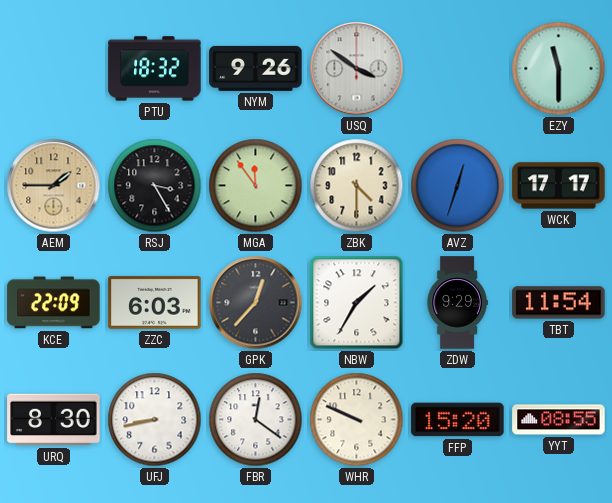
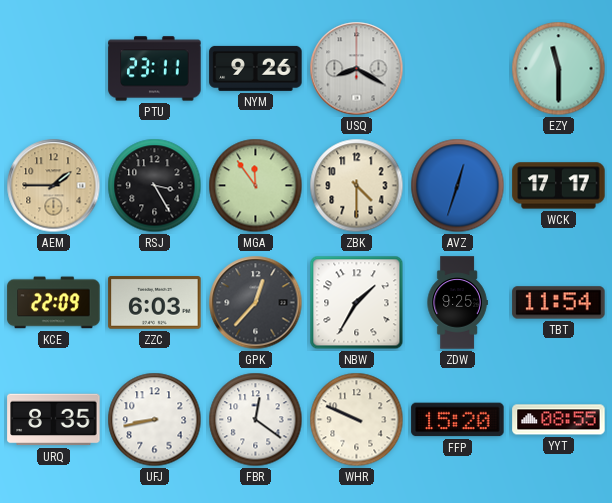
PTU: 18:32 -> 23:11 (155, 69)
USQ: 3:51 -> 8:20 (357, 69)
ZDW: 9:29 -> 9:25 (457, 303)
URQ: 8:30 -> 8:35 (54, 420)
